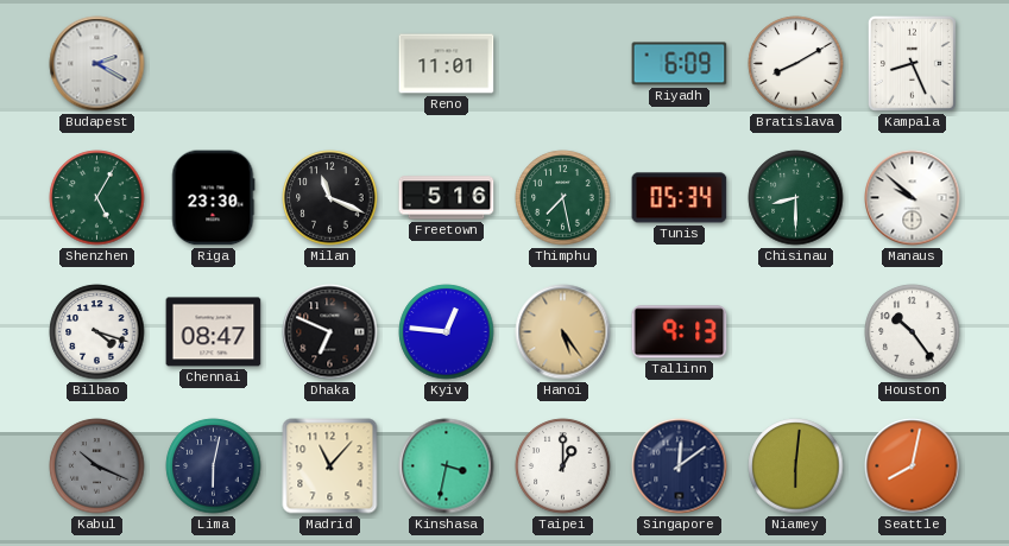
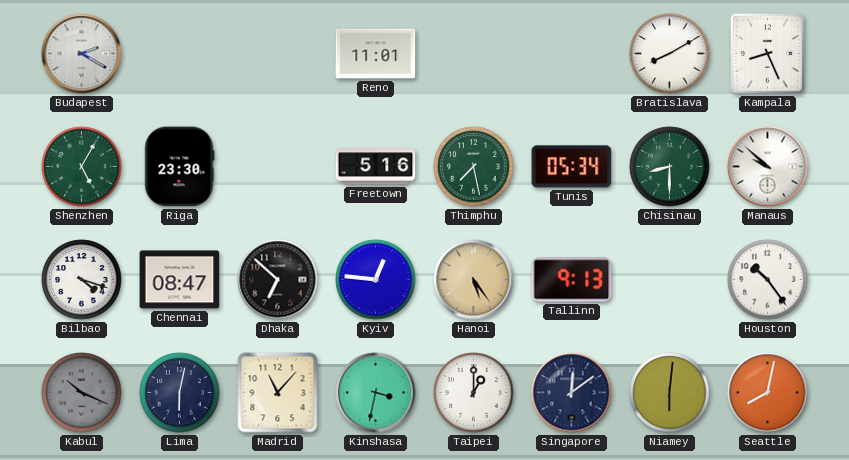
Riyadh: 6:09 -> none (680, 64)
Milan: 11:19 -> none (330, 198)
Dhaka: 6:49 -> 6:52 (278, 280)
